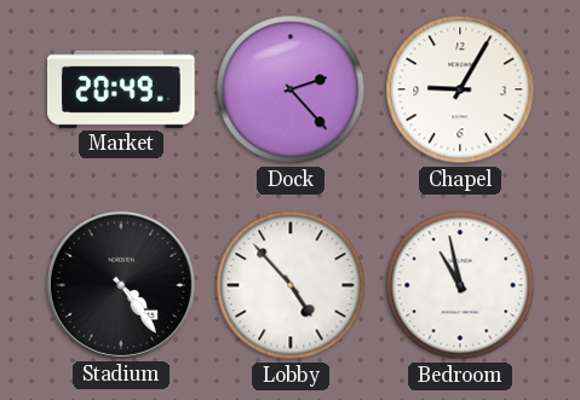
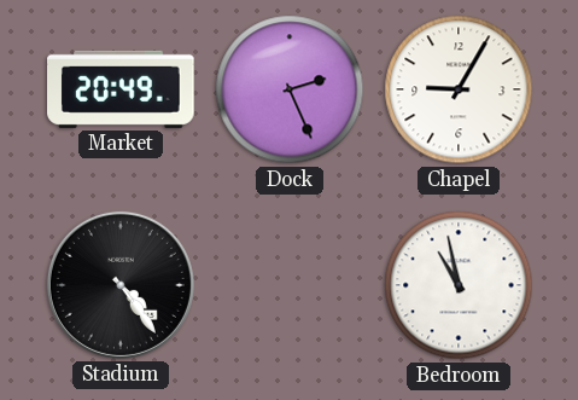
Dock: 2:23 -> 2:26 (290, 89)
Lobby: 4:53 -> none (291, 285)
